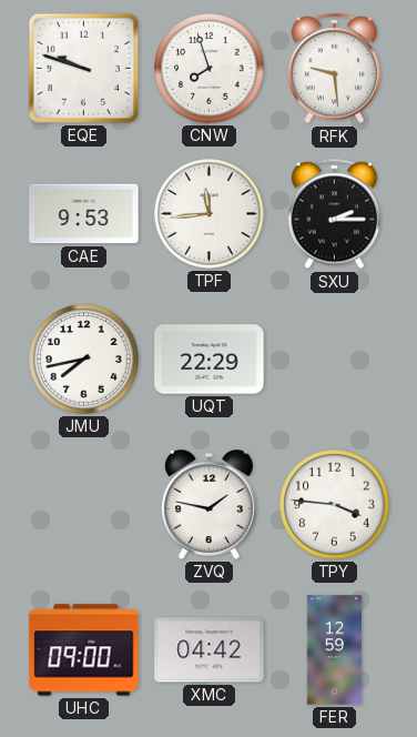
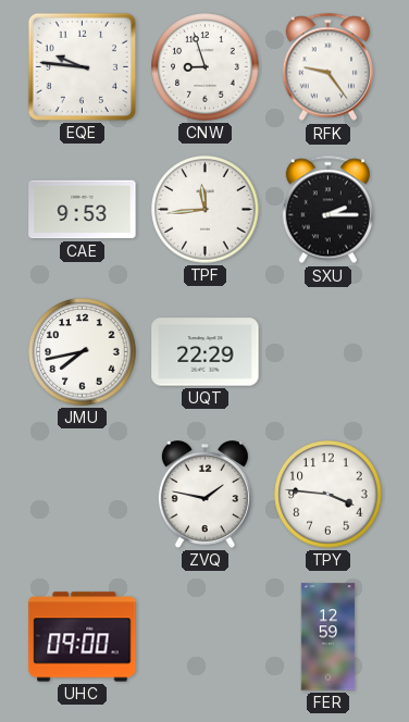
EQE: 9:48 -> 9:46 (82, 66)
CNW: 7:57 -> 8:57 (206, 67)
RFK: 9:29 -> 9:24 (329, 67)
XMC: 04:42 -> none (210, 650)
